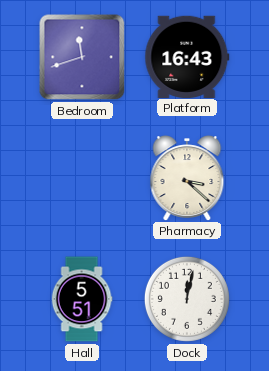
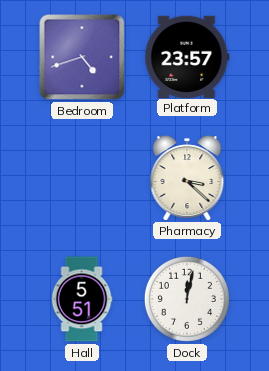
Bedroom: 11:42 -> 4:42 (82, 57)
Platform: 16:43 -> 23:57 (187, 56)
